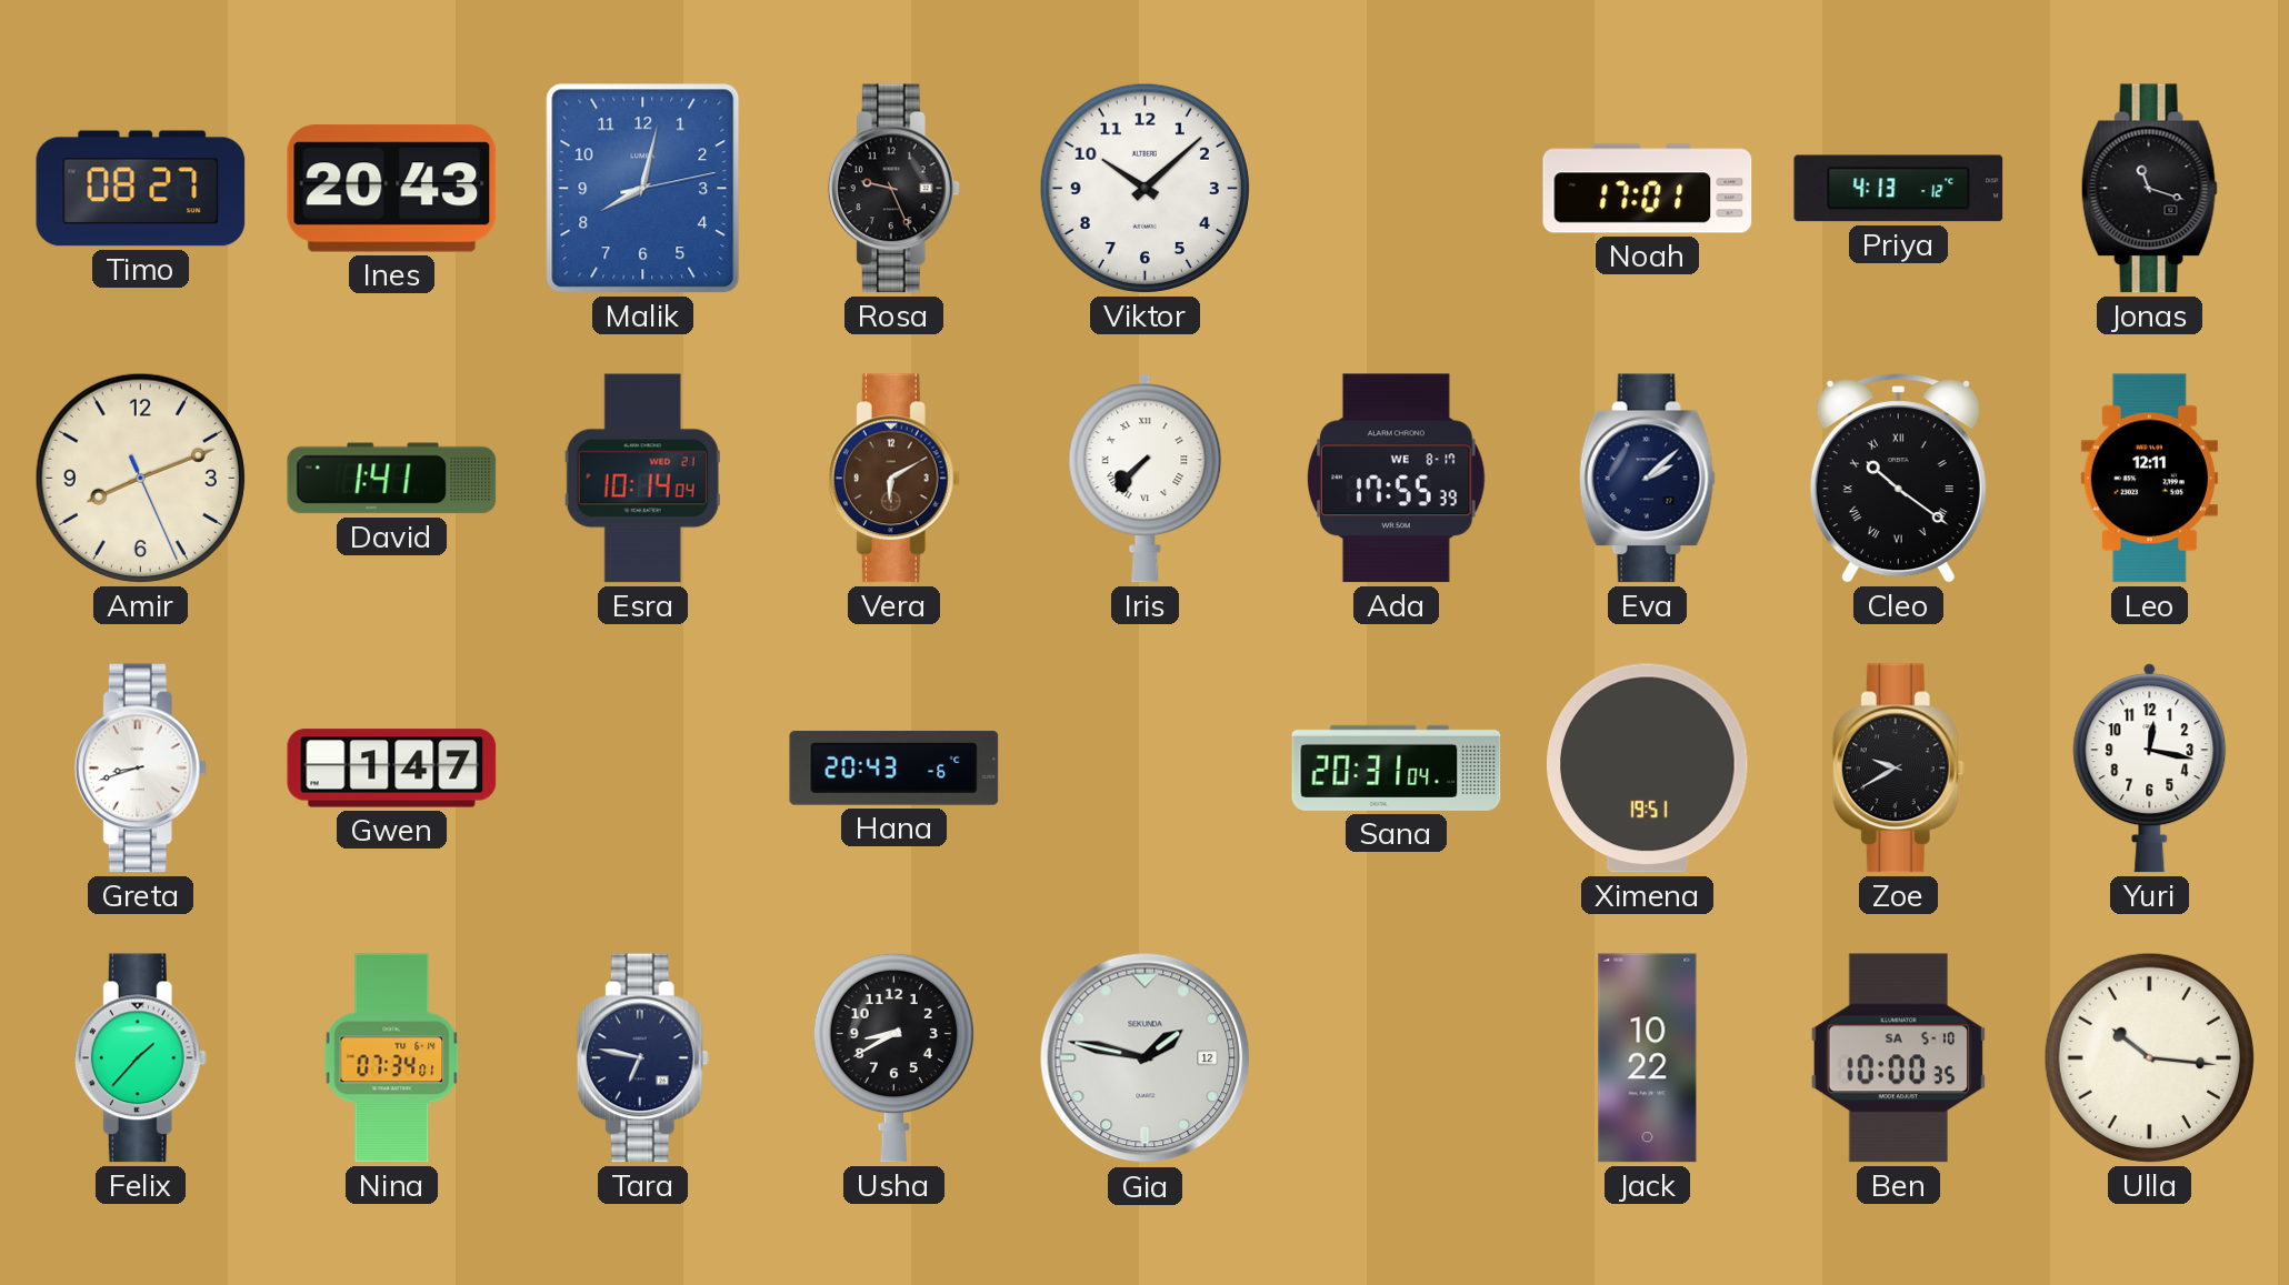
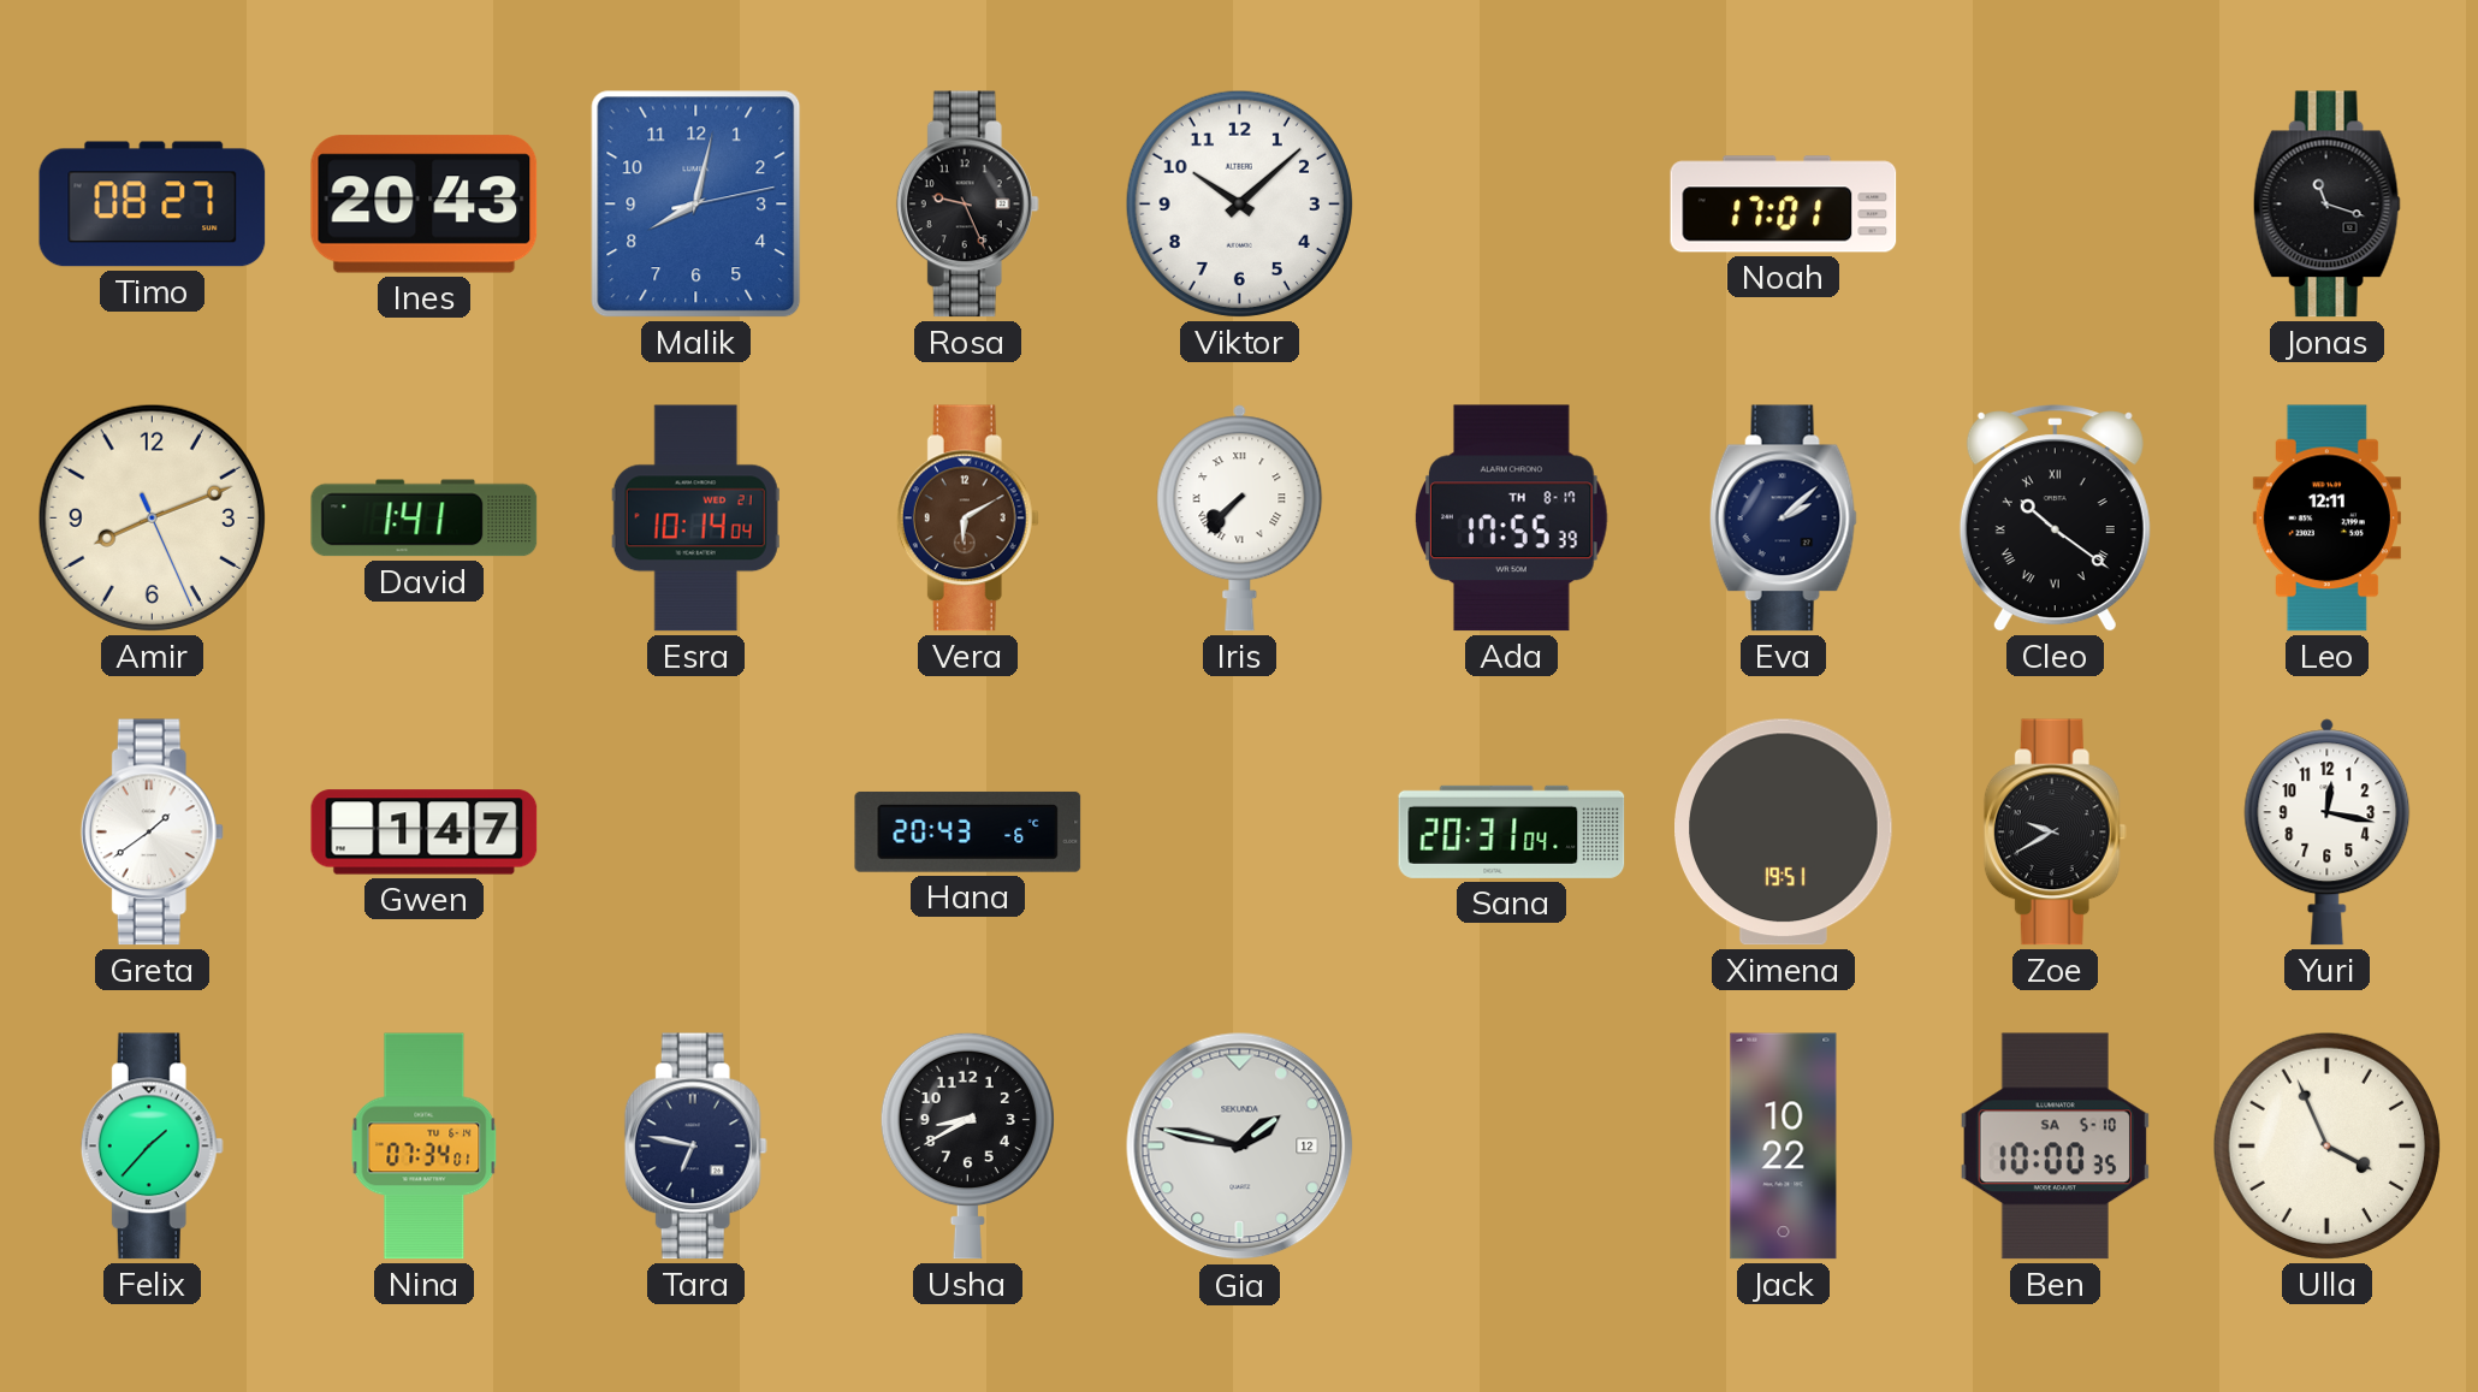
Priya: 4:13 -> none (1899, 189)
Ada date: WE 8-17 -> TH 8-17 (1512, 519)
Greta: 8:42 -> 1:39 (152, 833)
Ulla: 10:16 -> 3:56 (2326, 1145)
